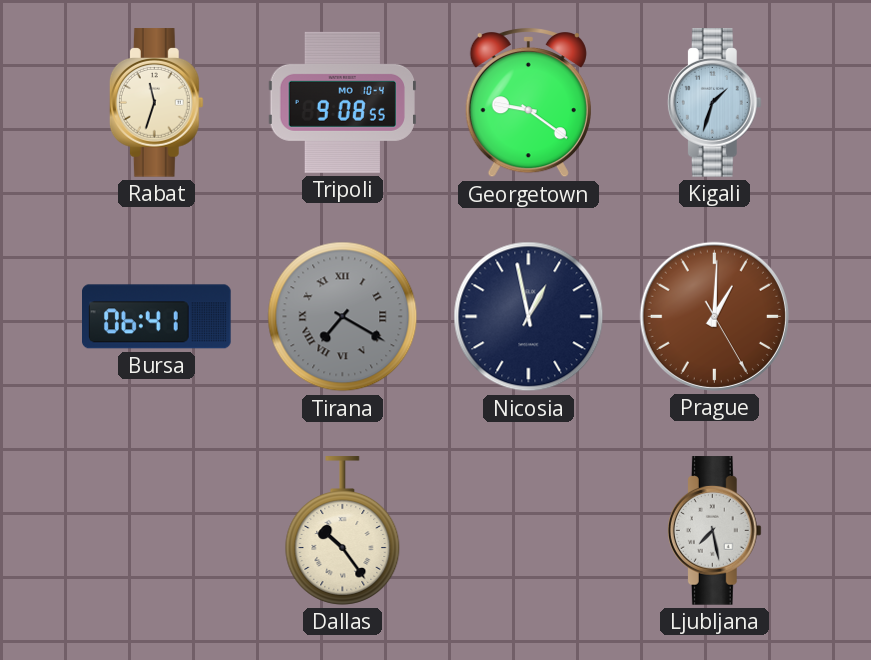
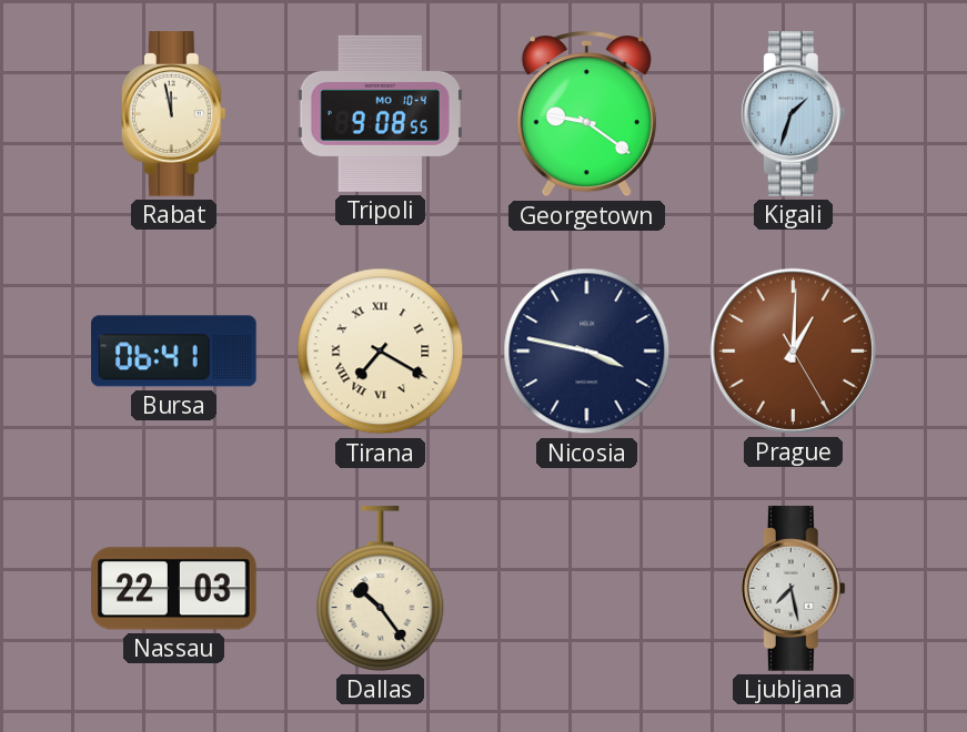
Rabat: 11:33 -> 11:58 (173, 114)
Tirana dial: grey -> cream (381, 352)
Nicosia: 12:58 -> 3:47 (587, 352)
Nassau: none -> 22:03 (174, 589)
